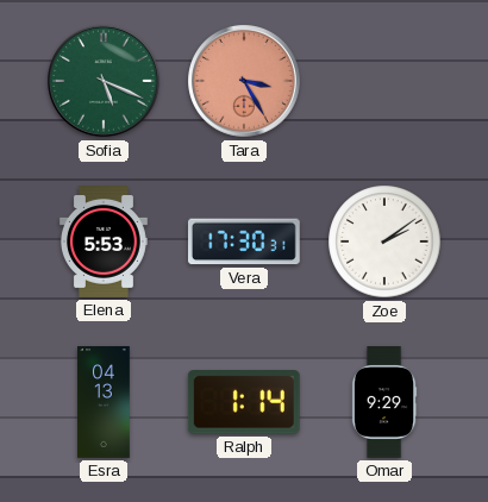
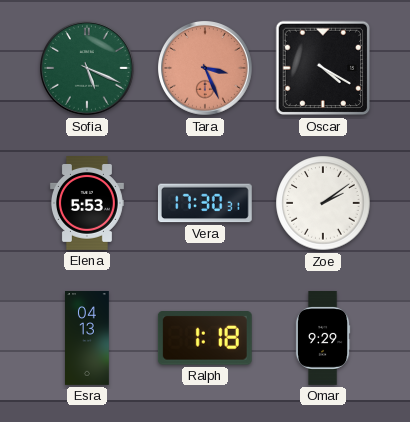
Tara: 3:25 -> 3:26 (206, 69)
Oscar: none -> 4:20 (323, 68)
Ralph: 1:14 -> 1:18 (205, 339)
